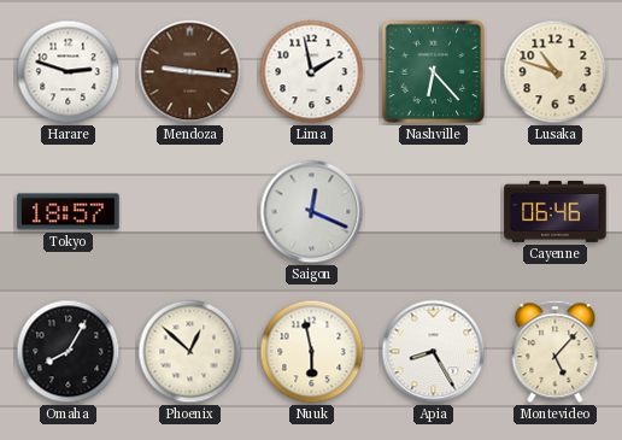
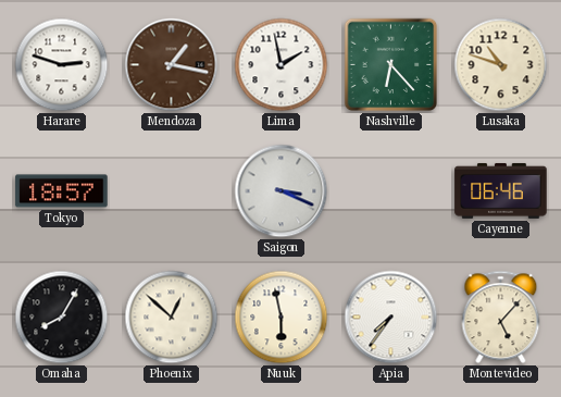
Mendoza: 9:16 -> 1:17 (172, 65)
Saigon: 12:19 -> 3:19 (282, 191)
Apia: 8:25 -> 7:36 (391, 318)
